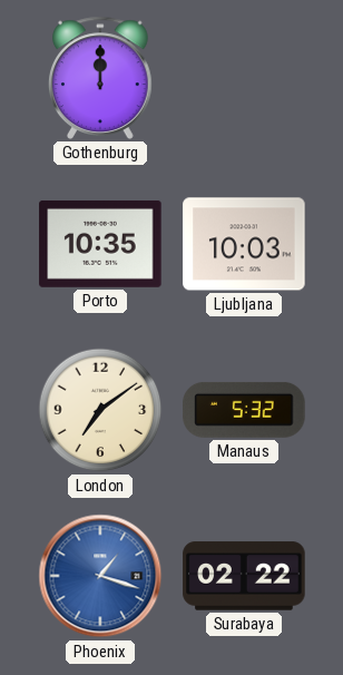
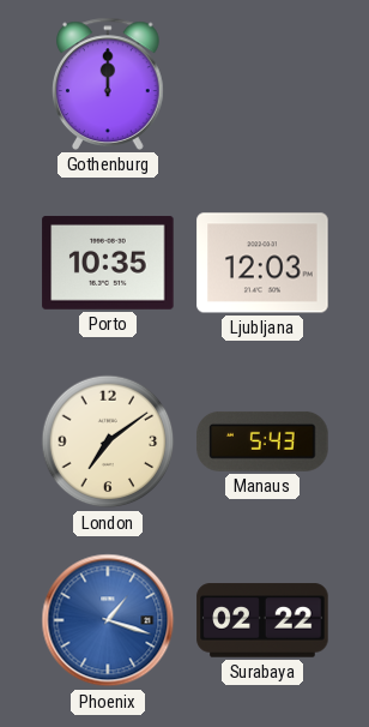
Ljubljana: 10:03 -> 12:03 (262, 263)
Manaus: 5:32 -> 5:43 (262, 441)
